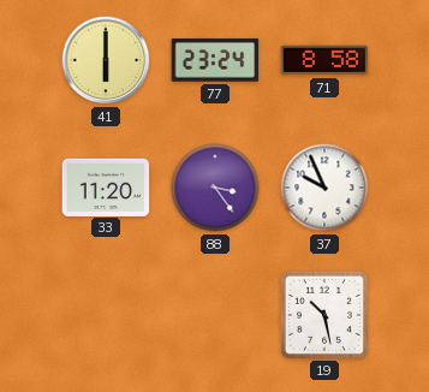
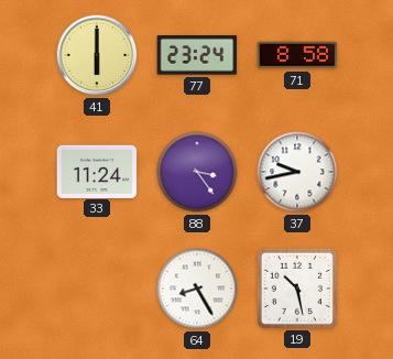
33: 11:20 -> 11:24 (97, 171)
37: 9:56 -> 9:43 (297, 172)
64: none -> 8:25 (197, 289)
